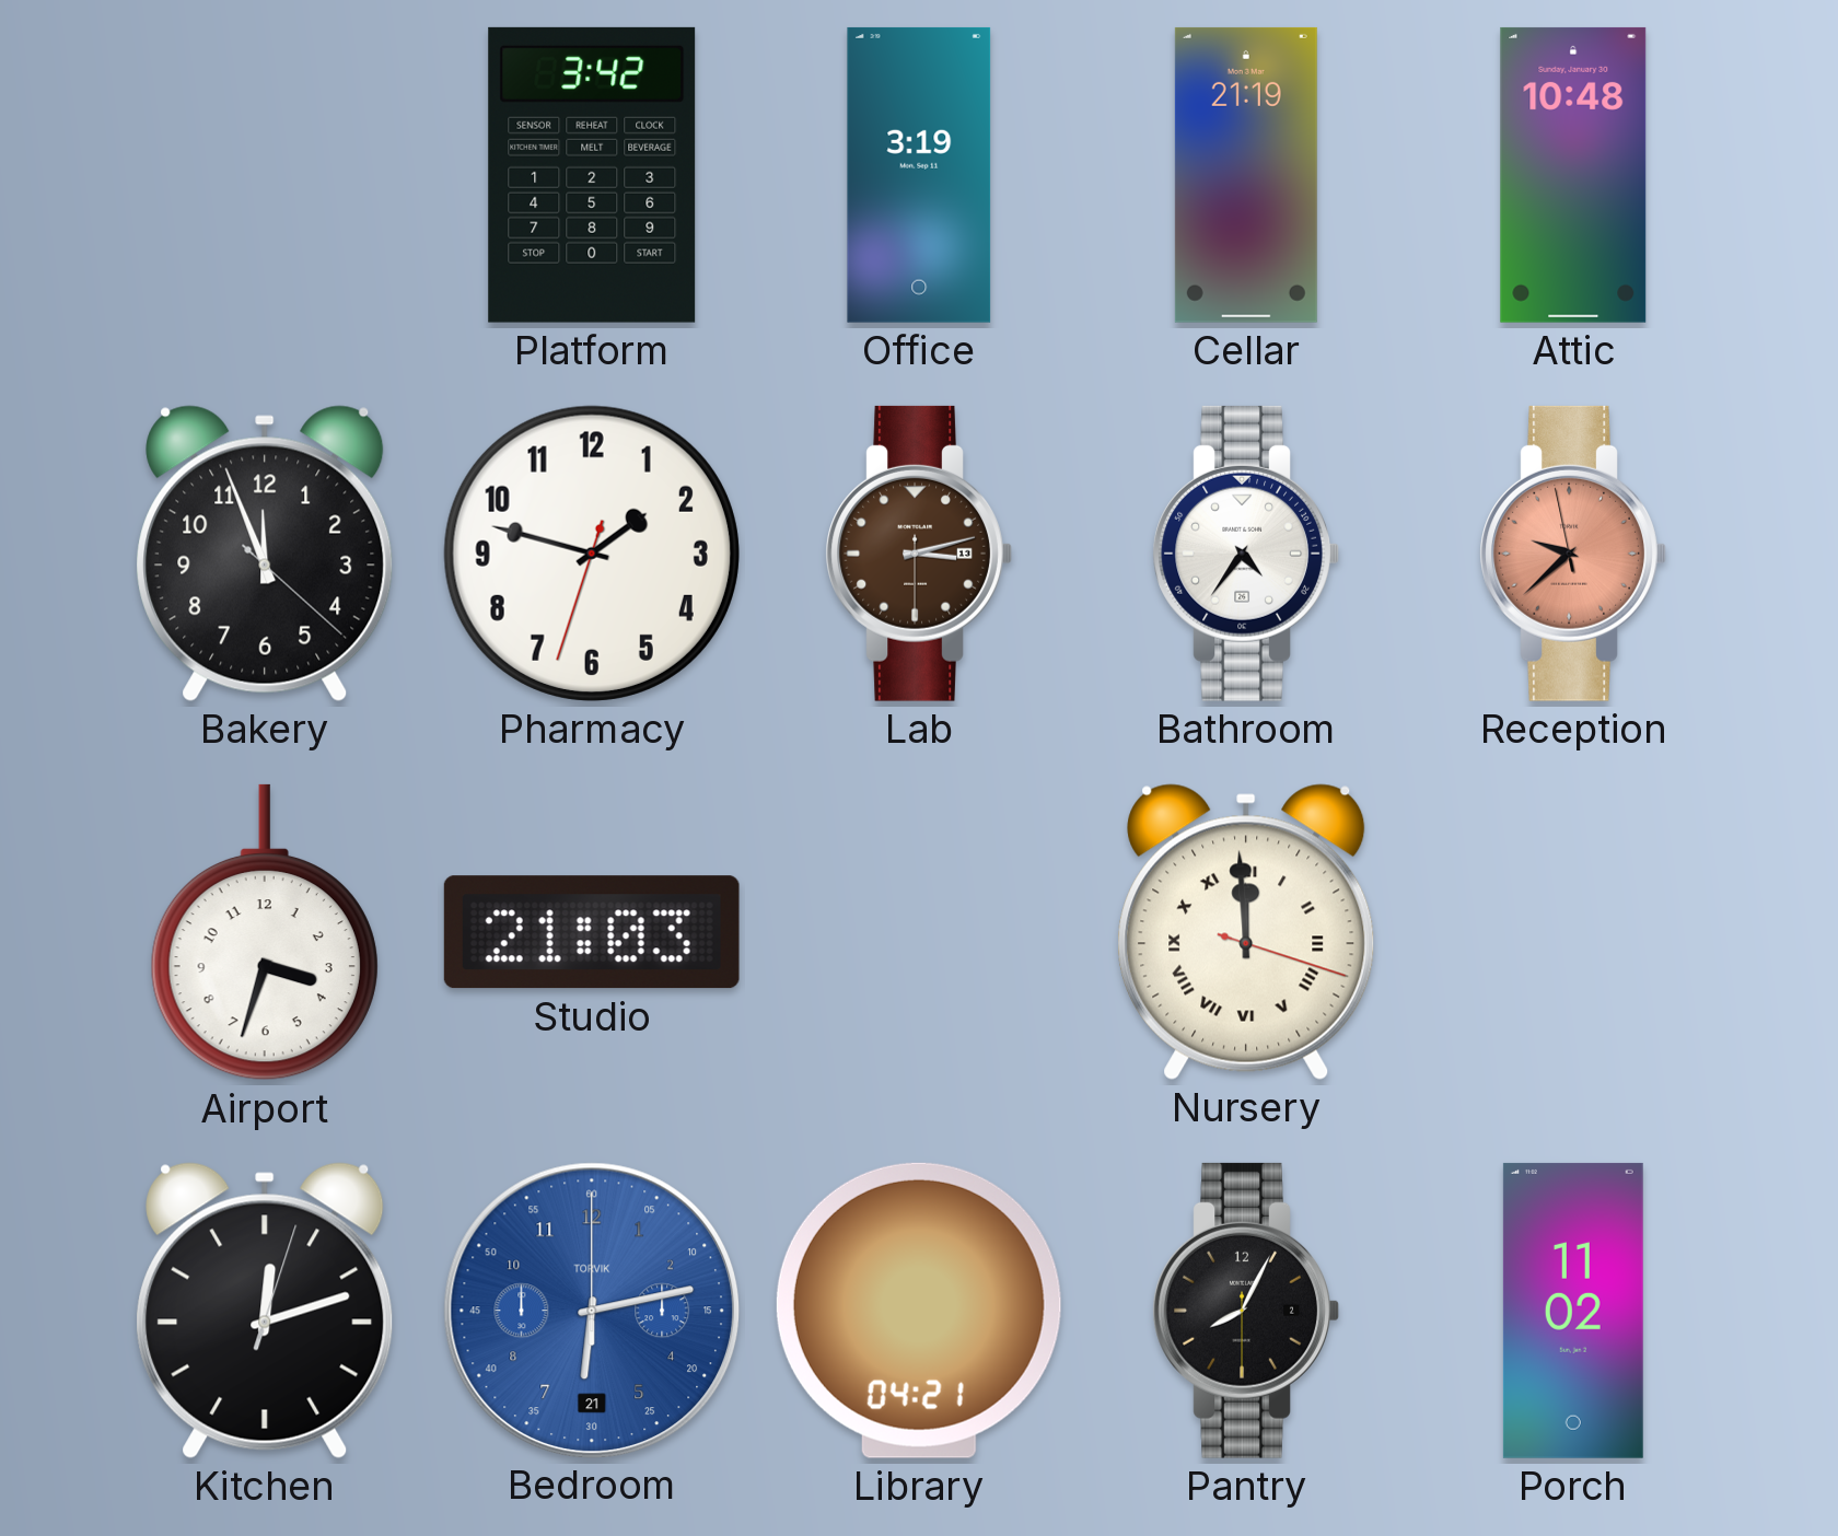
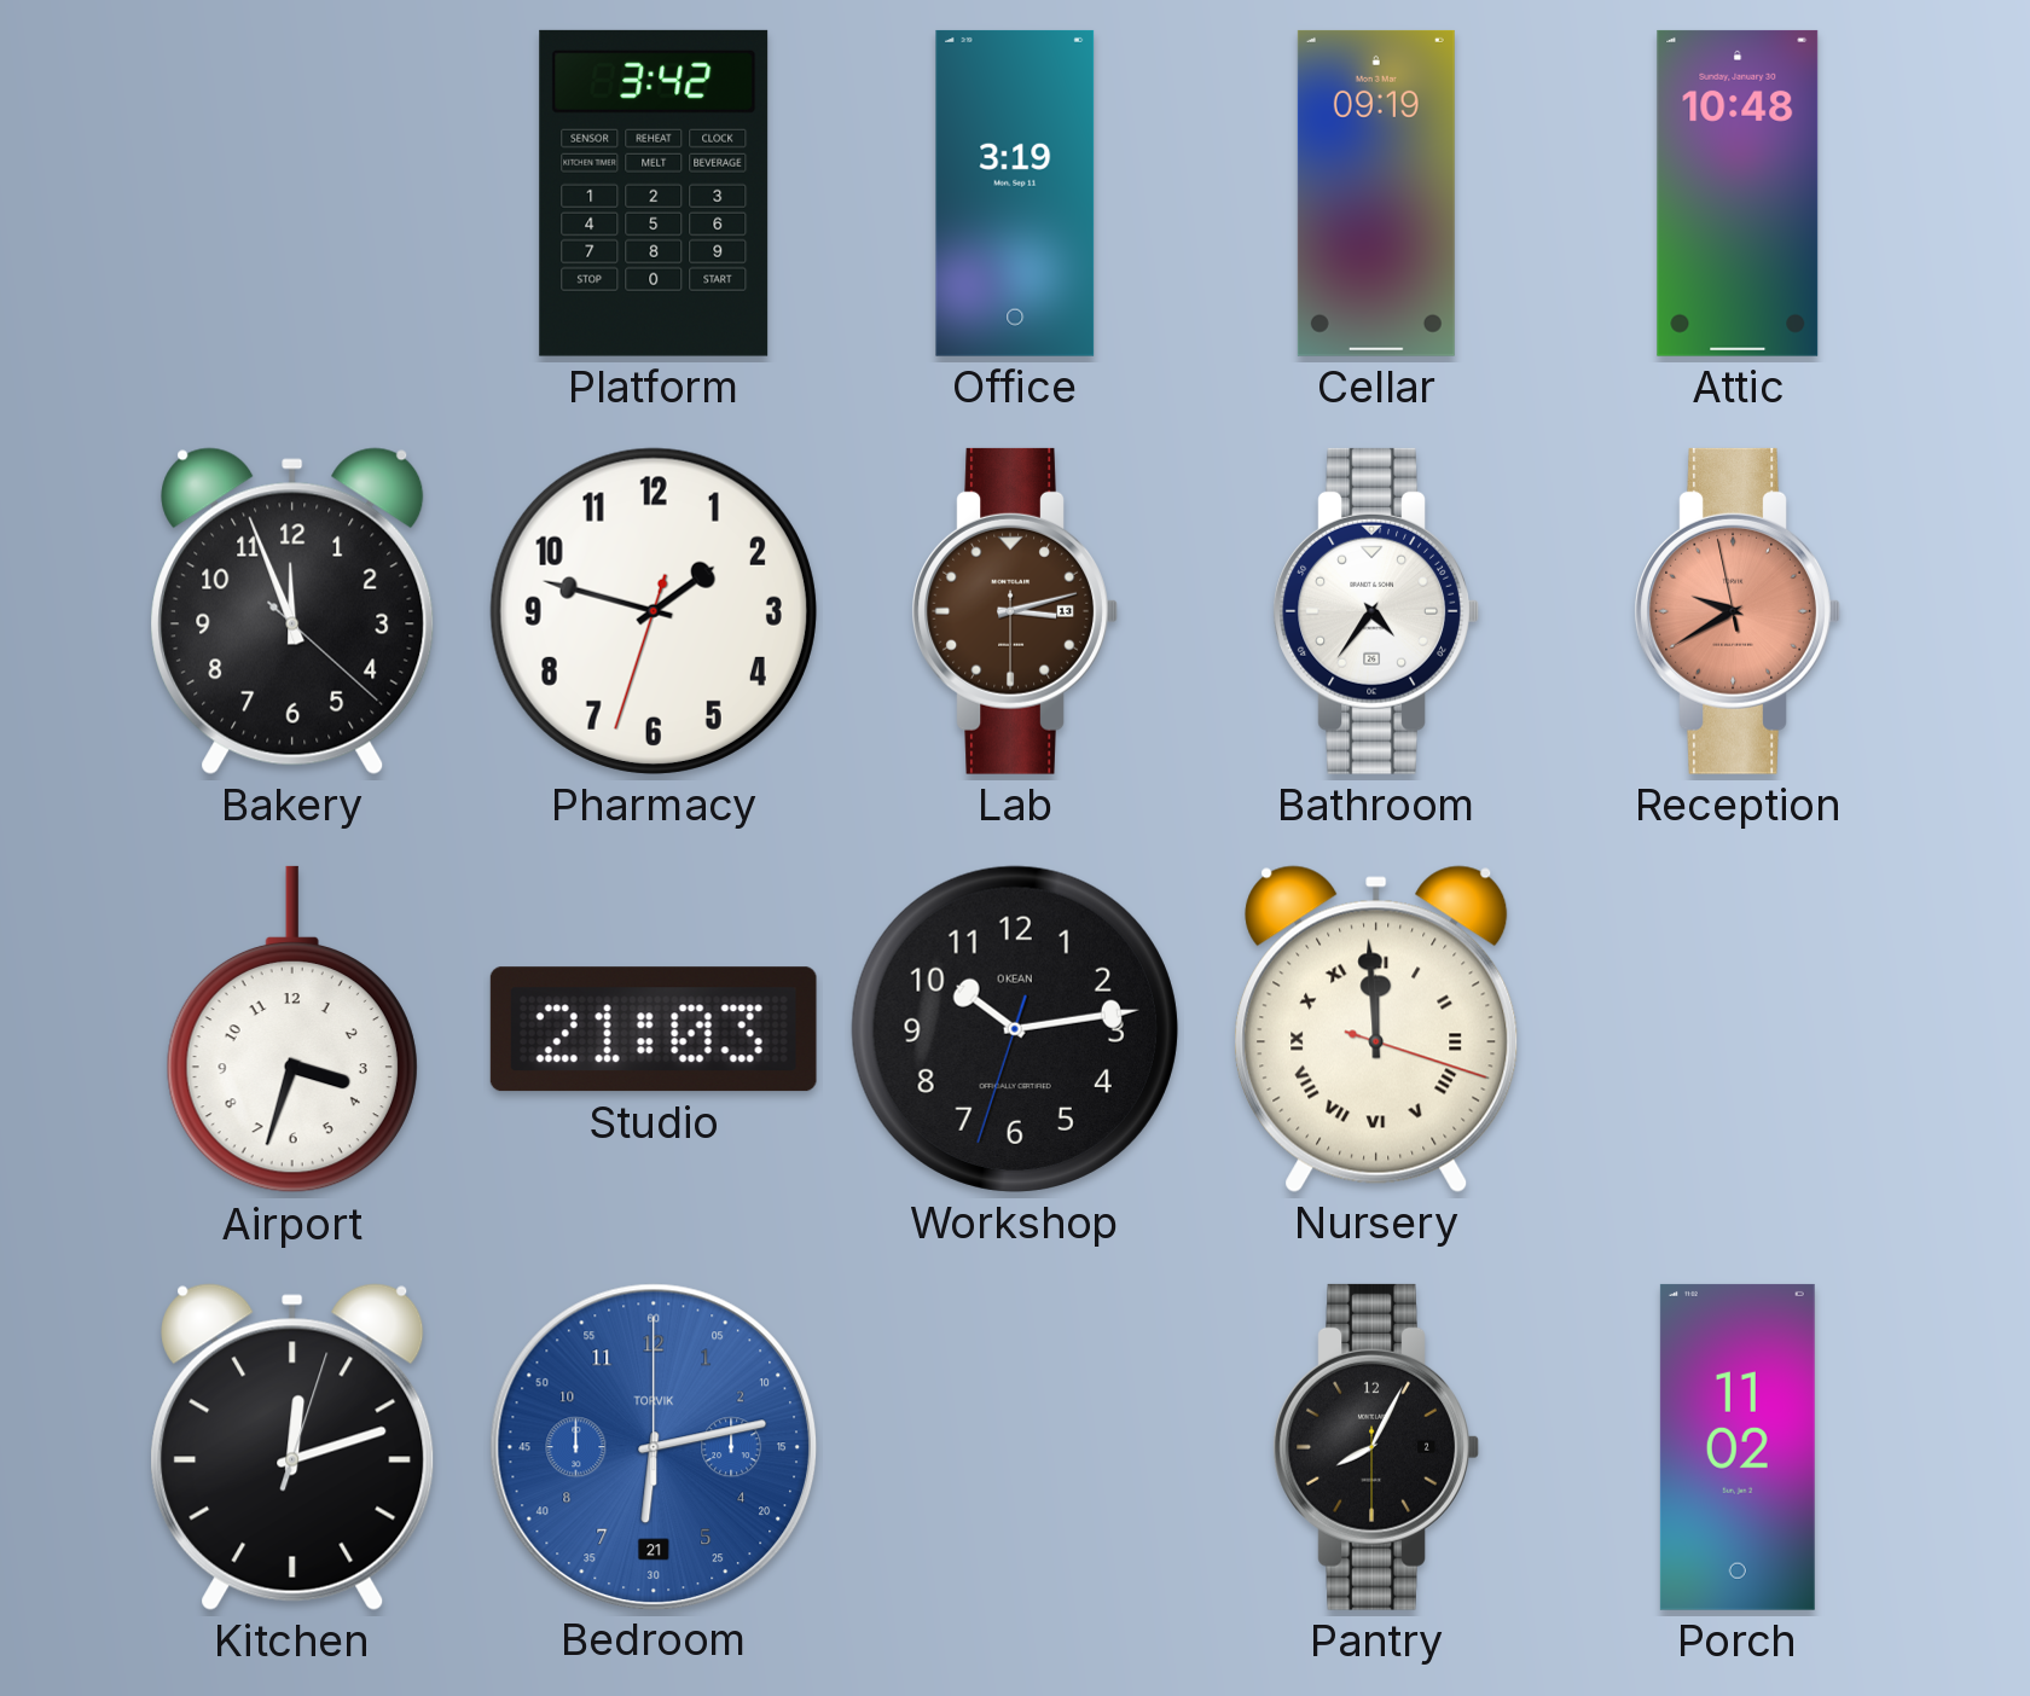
Cellar: 21:19 -> 09:19 (1376, 193)
Reception: 9:37 -> 9:39 (1738, 611)
Workshop: none -> 10:13 (1015, 1029)
Library: 04:21 -> none (919, 1311)
